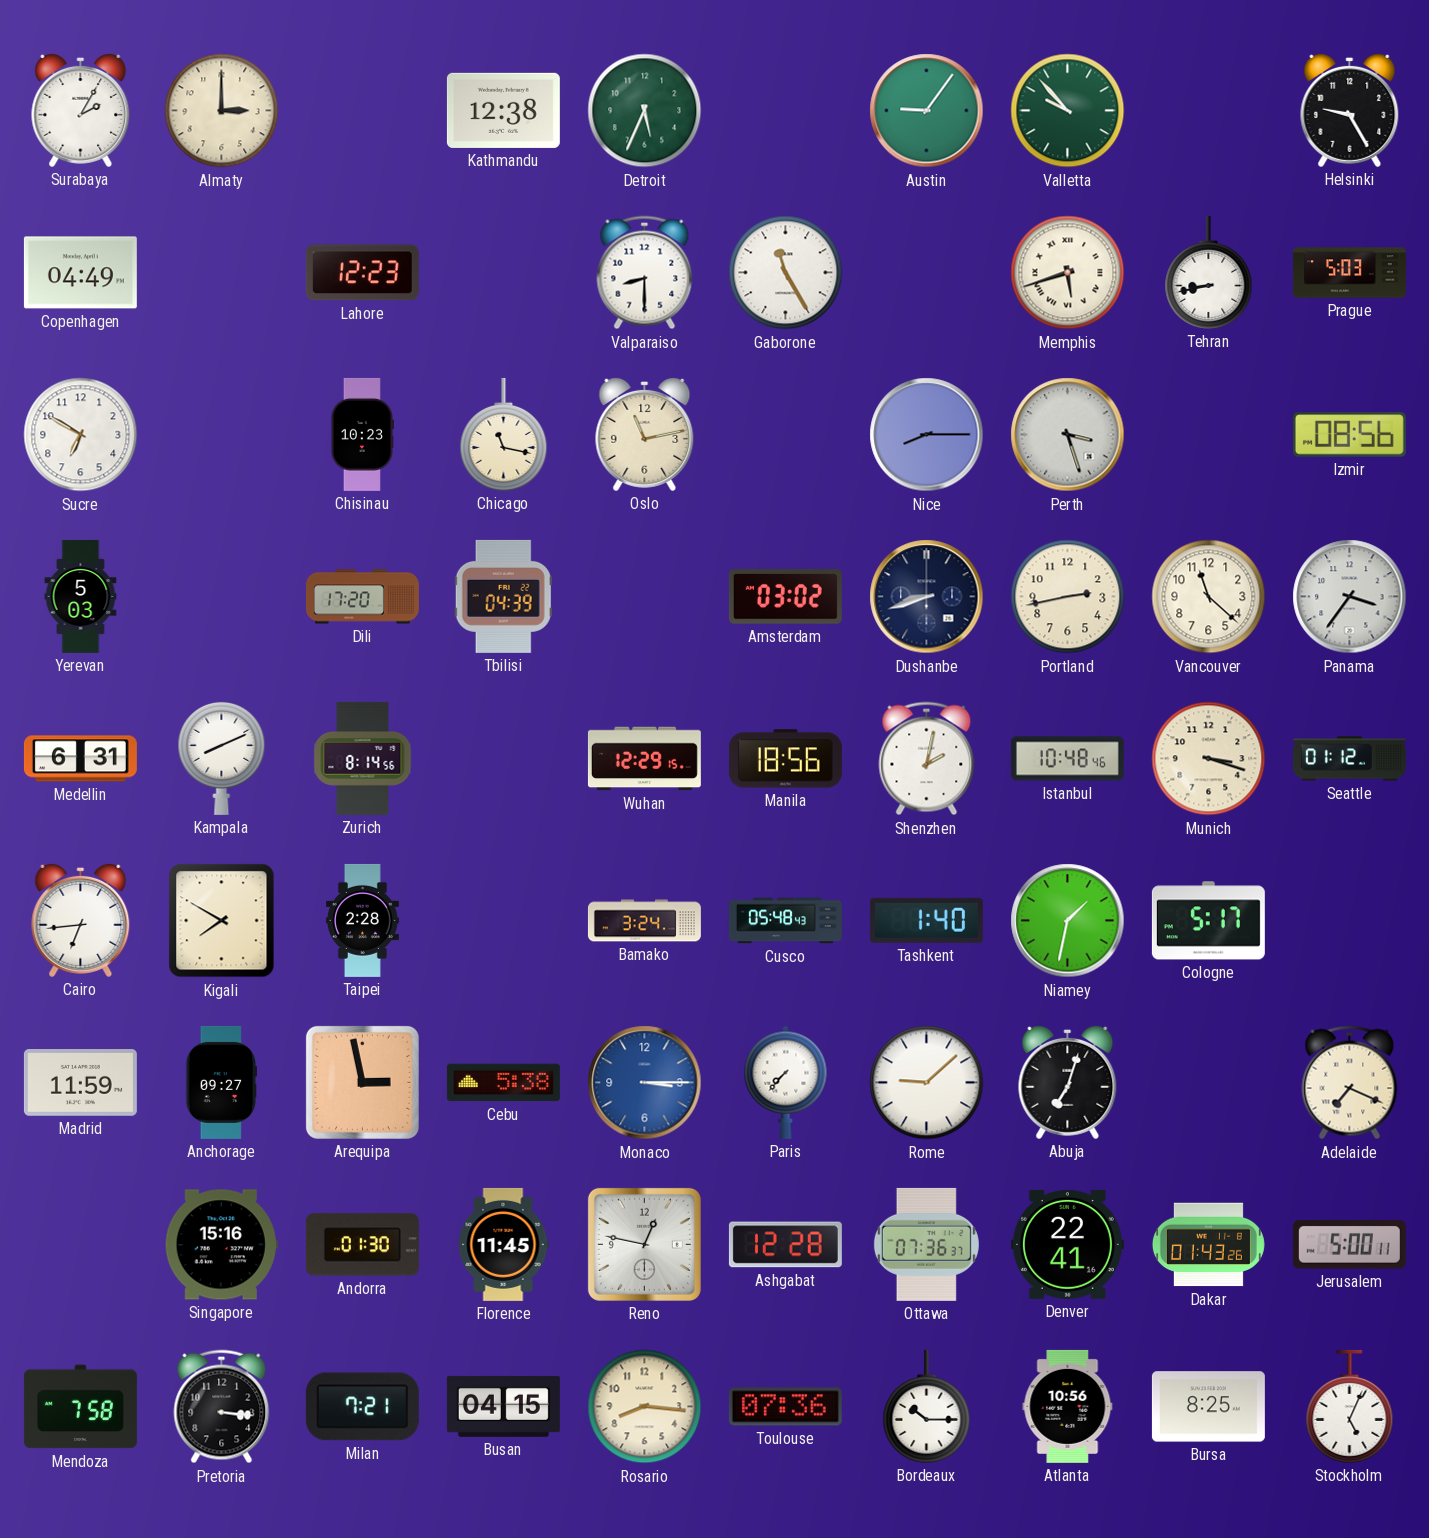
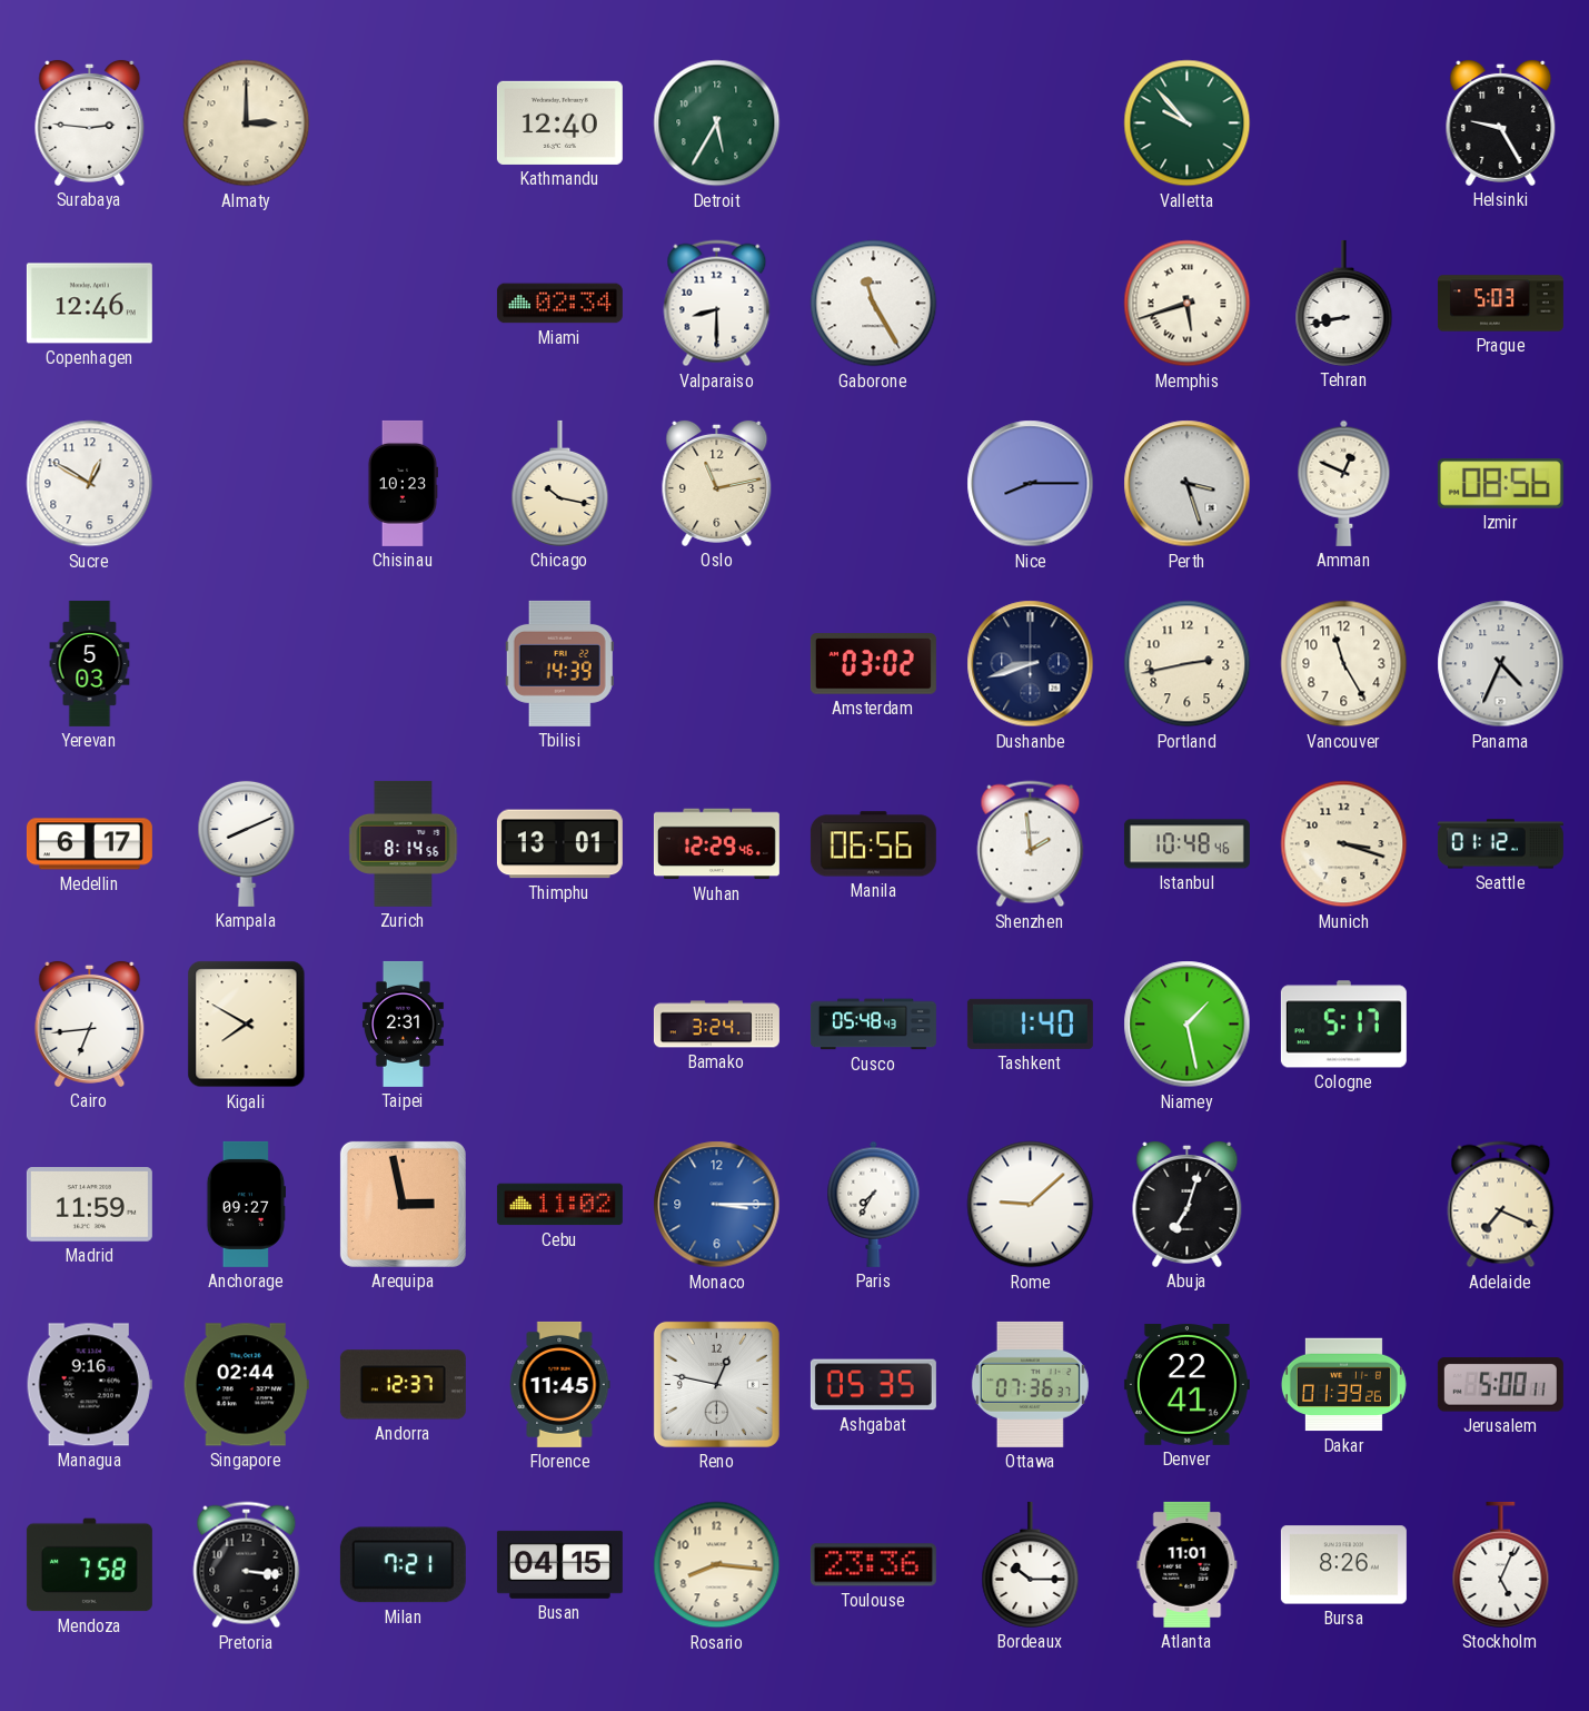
Surabaya: 2:05 -> 2:46 (90, 122)
Kathmandu: 12:38 -> 12:40 (559, 122)
Detroit: 5:34 -> 5:35 (717, 123)
Austin: 9:06 -> none (927, 111)
Copenhagen: 04:49 -> 12:46 (89, 304)
Lahore: 12:23 -> none (362, 273)
Miami: none -> 02:34 (559, 304)
Sucre: 6:50 -> 12:50 (90, 484)
Chicago: 11:17 -> 10:17 (560, 483)
Amman: none -> 12:49 (1344, 483)
Dili: 17:20 -> none (362, 597)
Tbilisi: 04:39 -> 14:39 (559, 663)
Vancouver: 11:22 -> 11:25 (1344, 664)
Panama: 3:36 -> 4:34 (1501, 664)
Medellin: 6:31 -> 6:17 (89, 844)
Thimphu: none -> 13:01 (559, 844)
Wuhan: 12:29:15 -> 12:29:46 (716, 844)
Manila: 18:56 -> 06:56 (873, 844)
Shenzhen: 2:02 -> 1:59 (1031, 844)
Taipei: 2:28 -> 2:31 (403, 1023)
Niamey: 1:32 -> 1:28 (1188, 1025)
Cebu: 5:38 -> 11:02 (559, 1205)
Paris: 7:37 -> 7:35 (874, 1204)
Managua: none -> 9:16 (89, 1385)
Singapore: 15:16 -> 02:44 (246, 1385)
Andorra: 01:30 -> 12:37 (403, 1385)
Ashgabat: 12:28 -> 05:35 (873, 1385)
Dakar: 01:43 -> 01:39 (1343, 1385)
Toulouse: 07:36 -> 23:36 (873, 1565)
Atlanta: 10:56 -> 11:01 (1188, 1564)
Bursa: 8:25 -> 8:26 (1343, 1565)
